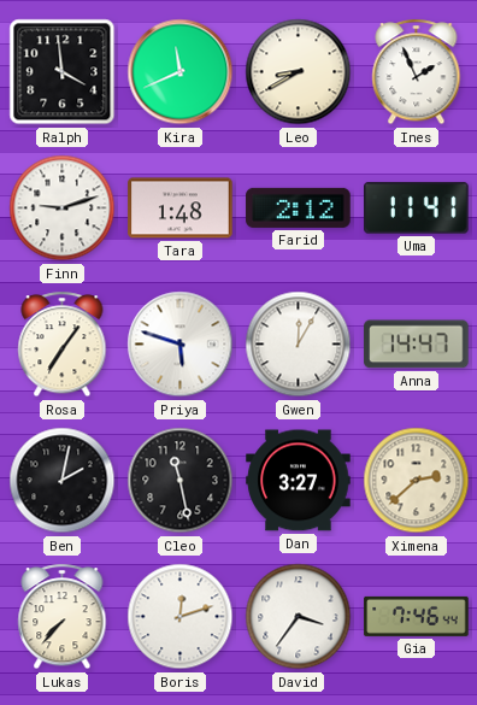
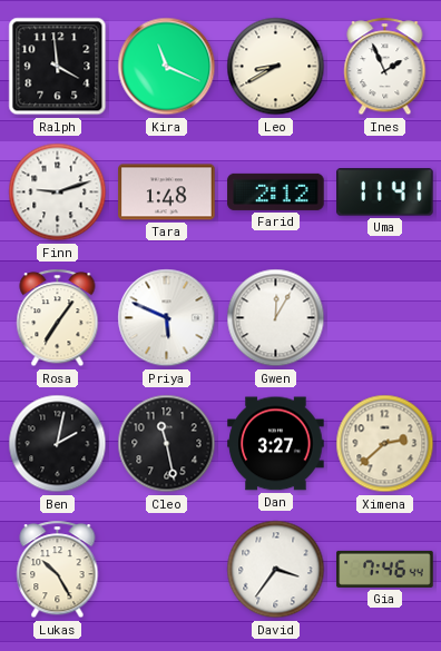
Kira: 11:41 -> 11:19 (167, 67)
Priya: 5:48 -> 5:49 (167, 318)
Anna: 14:47 -> none (417, 345)
Lukas: 7:37 -> 10:25 (58, 570)
Boris: 12:12 -> none (181, 617)
